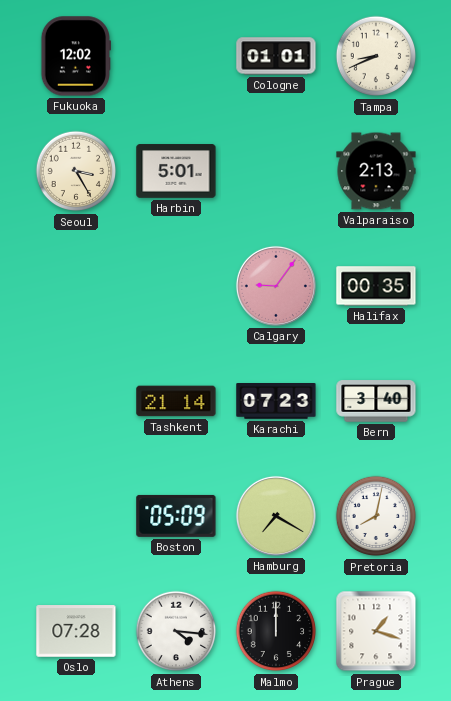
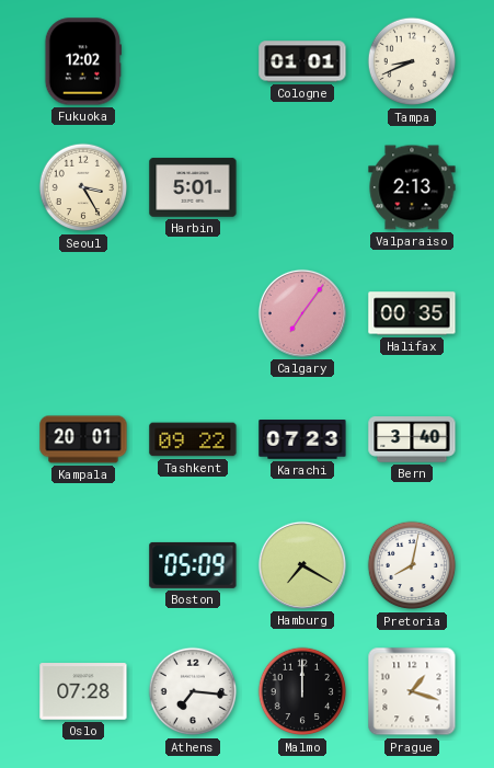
Calgary: 9:06 -> 7:06 (302, 313)
Kampala: none -> 20:01 (83, 439)
Tashkent: 21:14 -> 09:22 (193, 439)
Athens: 4:16 -> 7:16 (193, 691)
